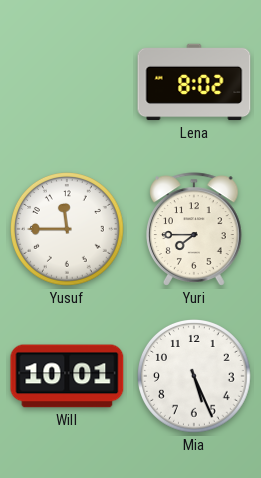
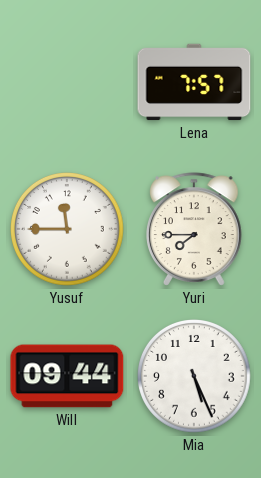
Lena: 8:02 -> 7:57 (194, 82)
Will: 10:01 -> 09:44 (67, 376)
